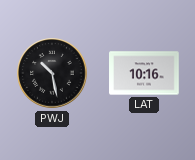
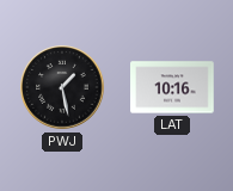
PWJ: 10:28 -> 1:28 (62, 87)
